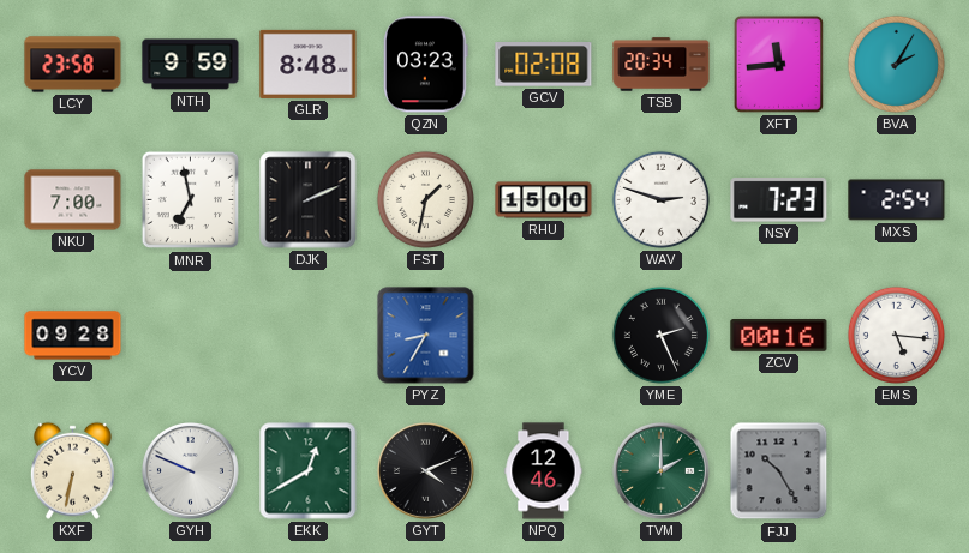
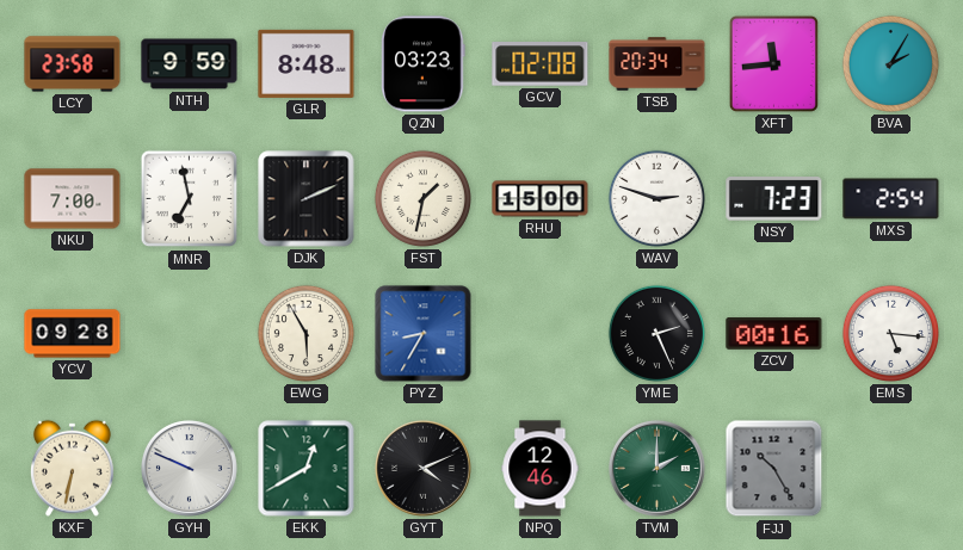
EWG: none -> 5:55 (305, 333)
